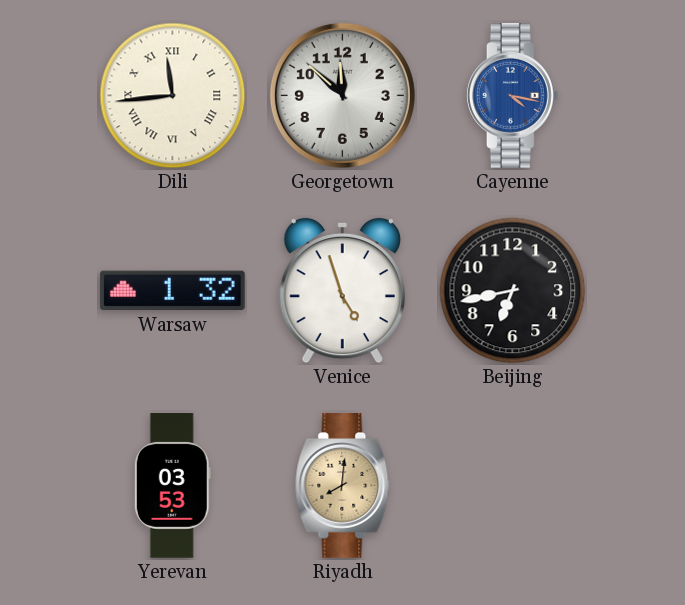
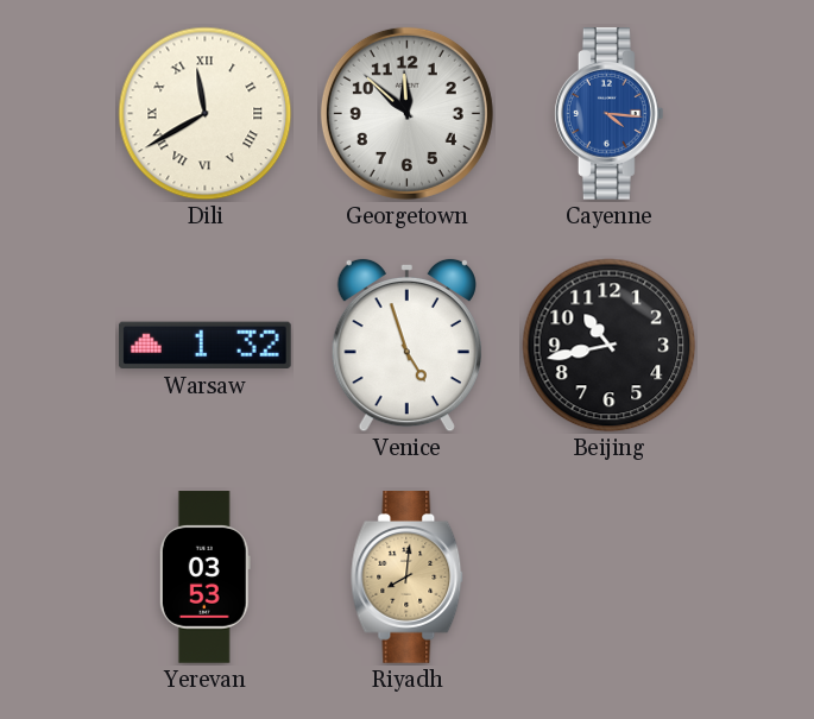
Dili: 11:44 -> 11:40 (206, 114)
Cayenne: 4:17 -> 4:16 (608, 114)
Beijing: 6:43 -> 10:43 (610, 346)
